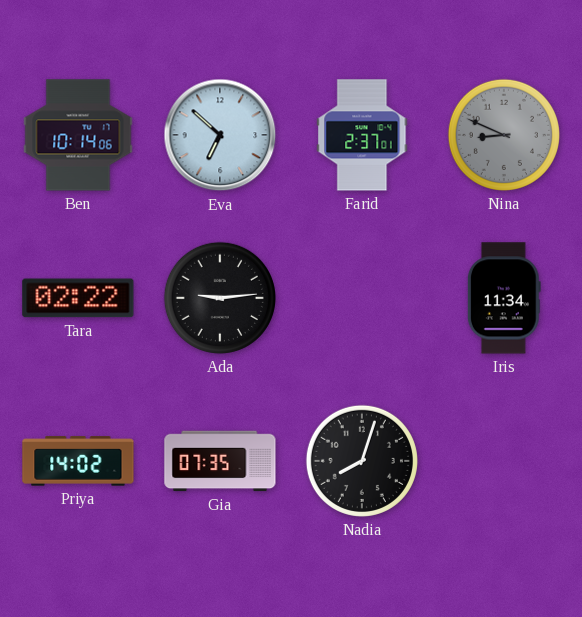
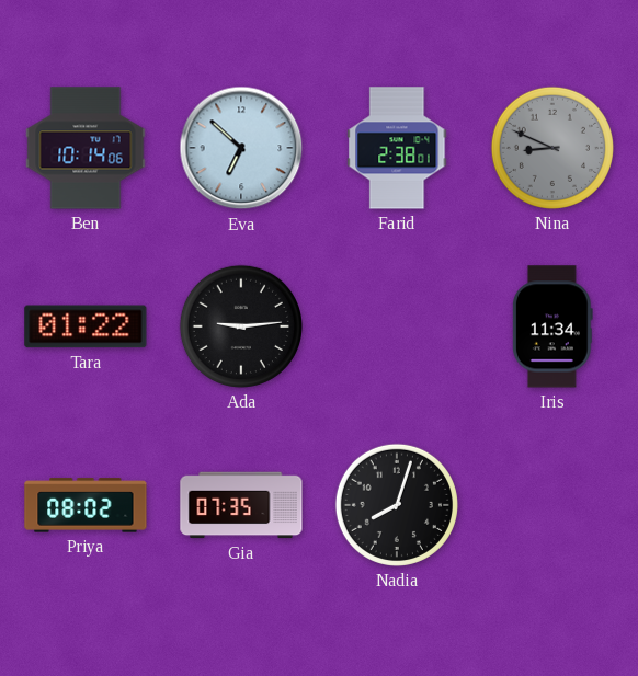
Farid: 2:37 -> 2:38 (397, 148)
Tara: 02:22 -> 01:22 (86, 326)
Priya: 14:02 -> 08:02 (86, 505)
